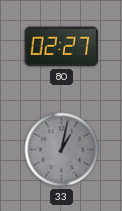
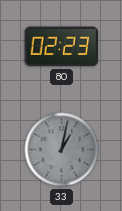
80: 02:27 -> 02:23 (62, 47)
